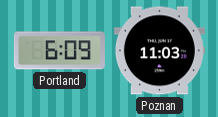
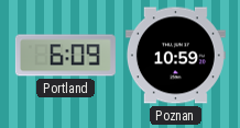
Poznan: 11:03 -> 10:59 (175, 56)
